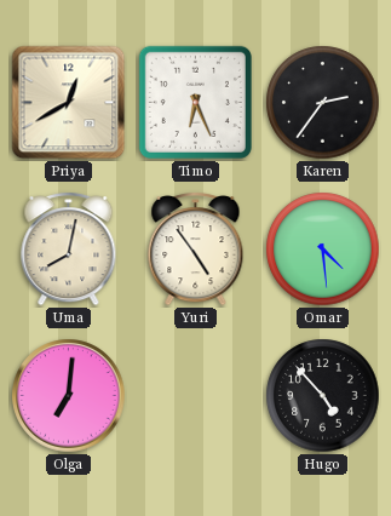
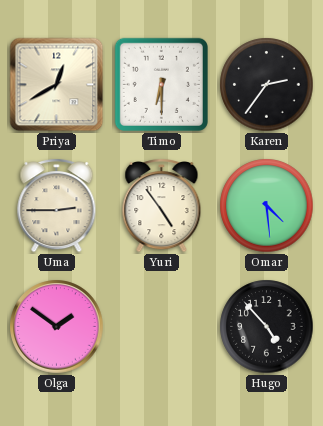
Timo: 6:26 -> 6:30 (161, 84)
Uma: 8:02 -> 2:45 (57, 205)
Olga: 7:01 -> 1:51 (57, 327)
